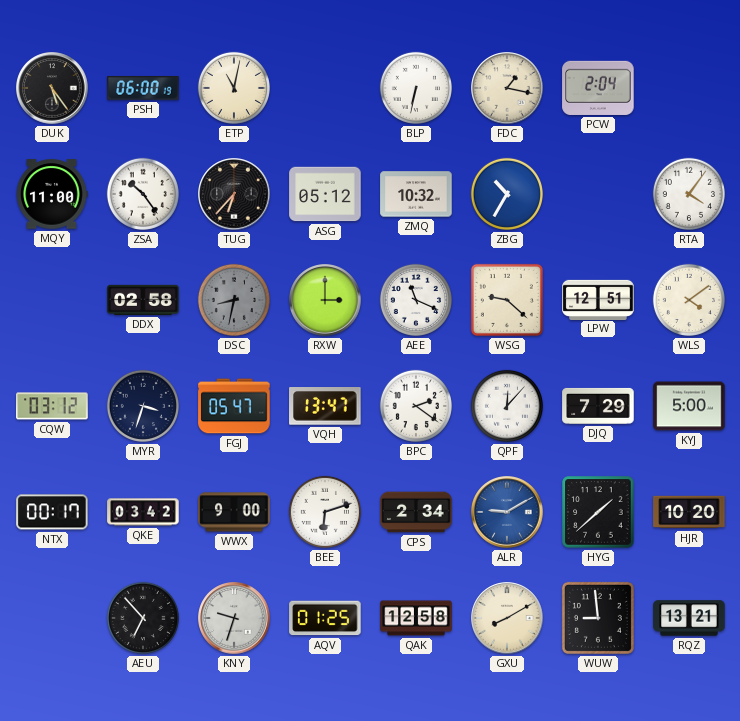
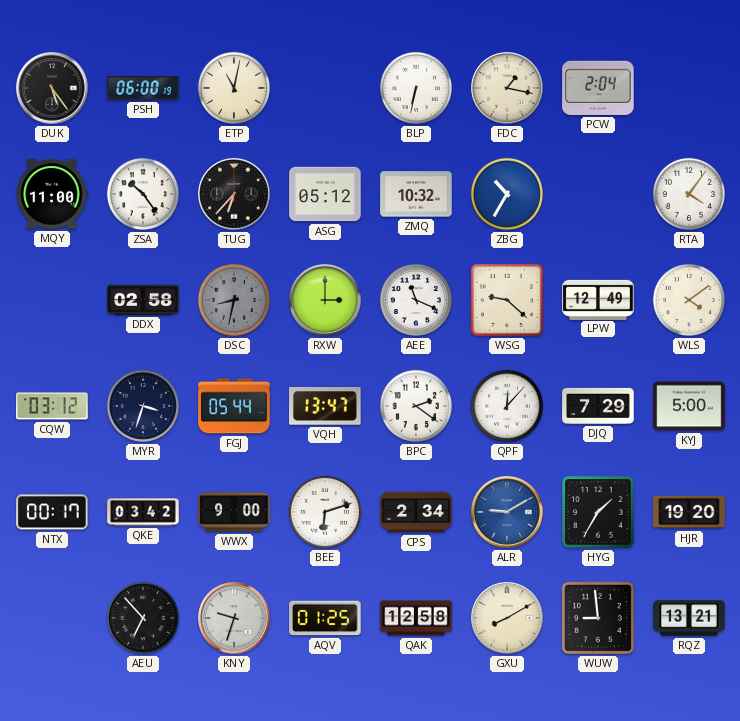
LPW: 12:51 -> 12:49 (598, 299)
FGJ: 05:47 -> 05:44 (234, 406)
HYG: 1:38 -> 1:35 (598, 512)
HJR: 10:20 -> 19:20 (689, 512)
